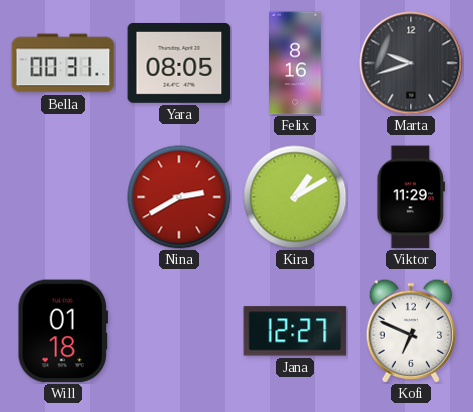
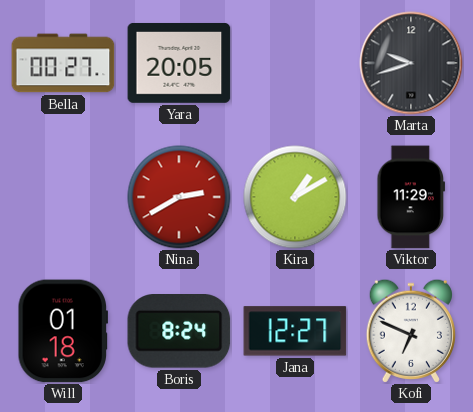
Bella: 00:31 -> 00:27 (63, 63)
Yara: 08:05 -> 20:05 (179, 63)
Felix: 8:16 -> none (295, 63)
Boris: none -> 8:24 (179, 332)
